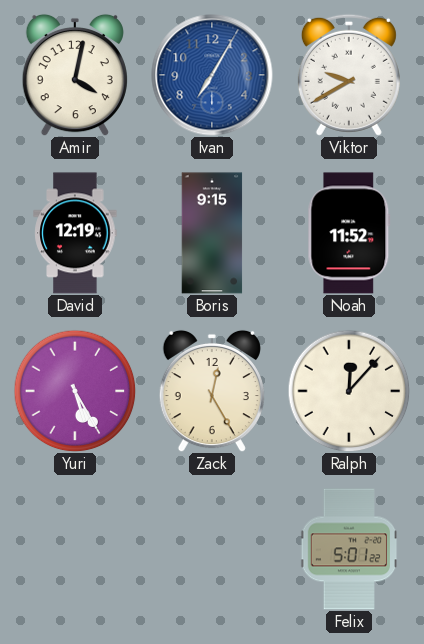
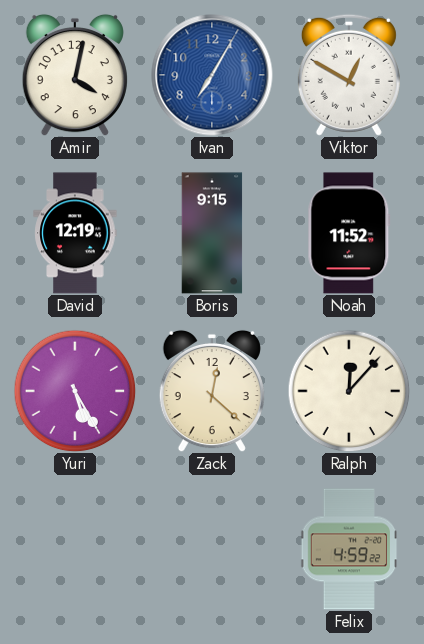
Viktor: 9:40 -> 12:50 (349, 75)
Zack: 12:25 -> 12:22 (212, 391)
Felix: 5:01 -> 4:59 (349, 549)
